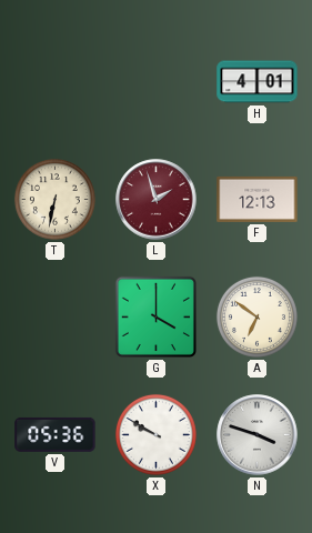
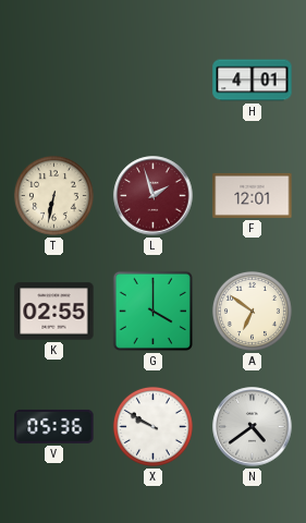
F: 12:13 -> 12:01 (253, 195)
K: none -> 02:55 (54, 312)
N: 3:48 -> 4:39 (253, 427)
